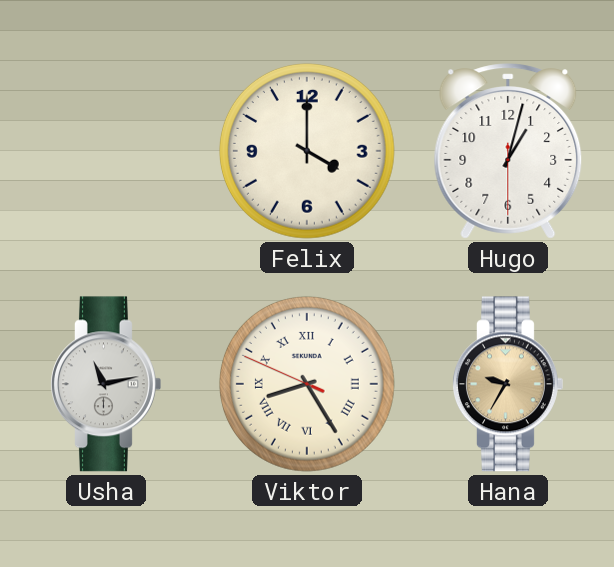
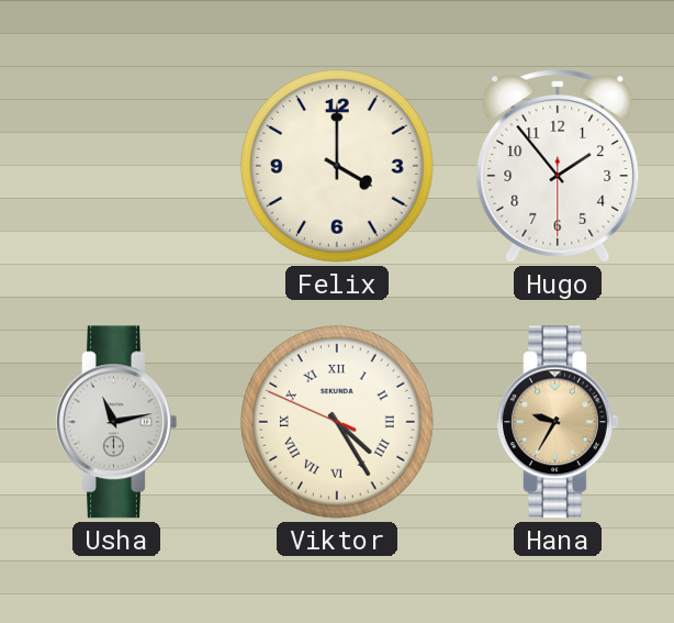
Hugo: 1:02 -> 1:53 (558, 166)
Viktor: 8:24 -> 4:24 (337, 422)
